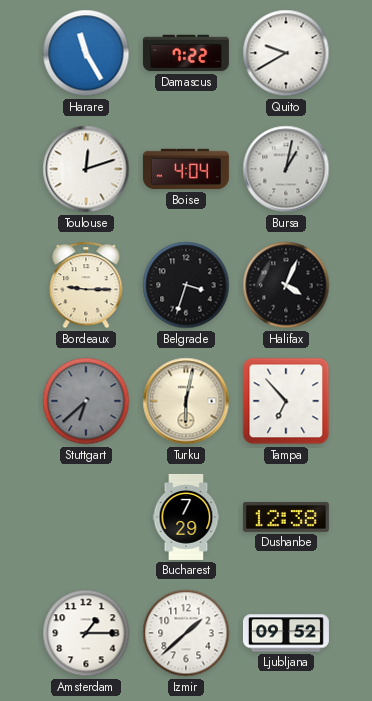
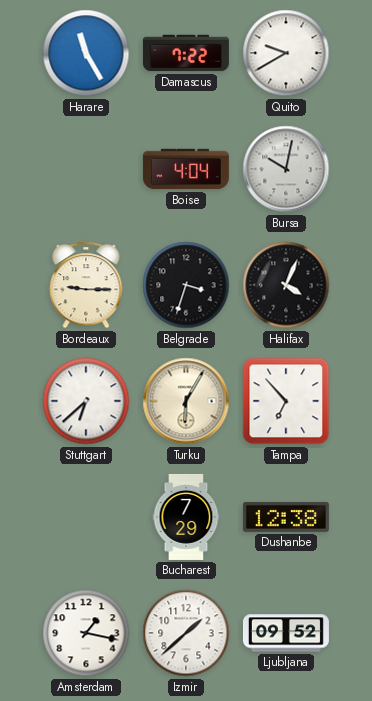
Toulouse: 12:12 -> none (86, 169)
Bursa: 1:02 -> 10:02 (286, 169)
Stuttgart dial: grey -> white (86, 401)
Turku: 6:02 -> 6:05 (186, 401)
Amsterdam: 1:15 -> 1:17 (86, 633)
